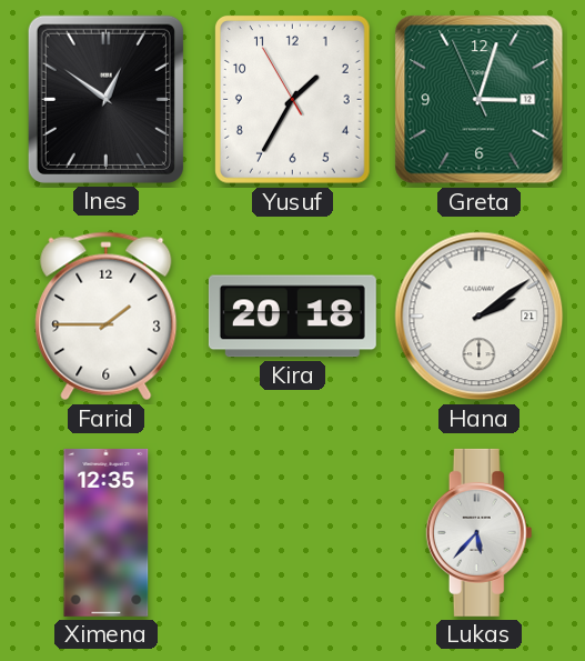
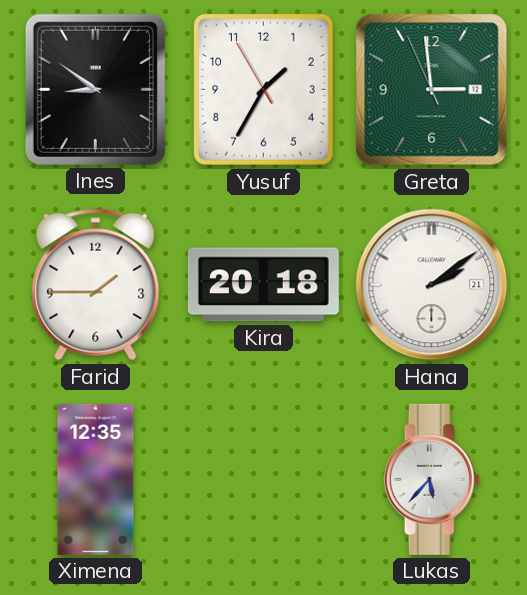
Ines: 12:51 -> 8:51 (95, 89)
Greta: 3:02 -> 2:58 (432, 90)
